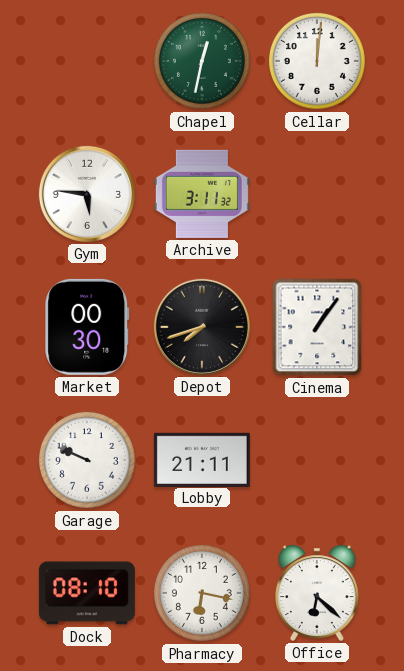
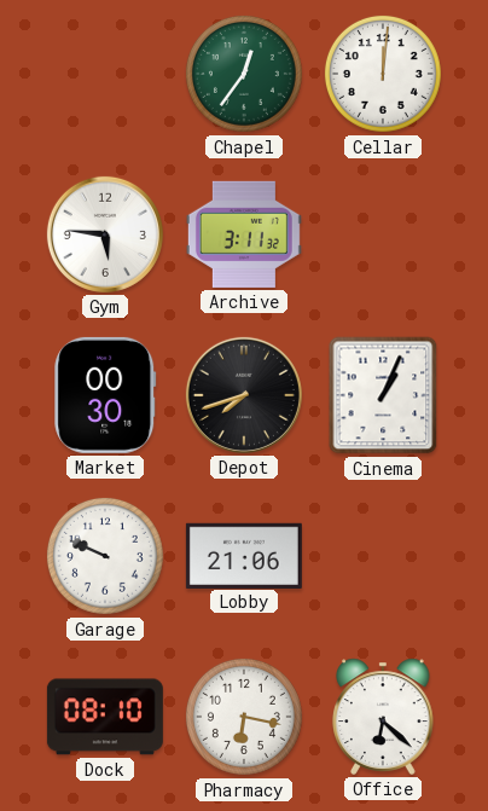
Chapel: 12:32 -> 12:36 (244, 74)
Cinema: 1:06 -> 1:04 (383, 395)
Lobby: 21:11 -> 21:06 (244, 555)
